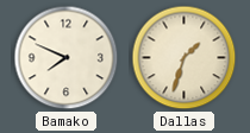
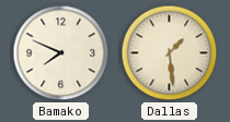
Dallas: 1:33 -> 1:29 (170, 53)
